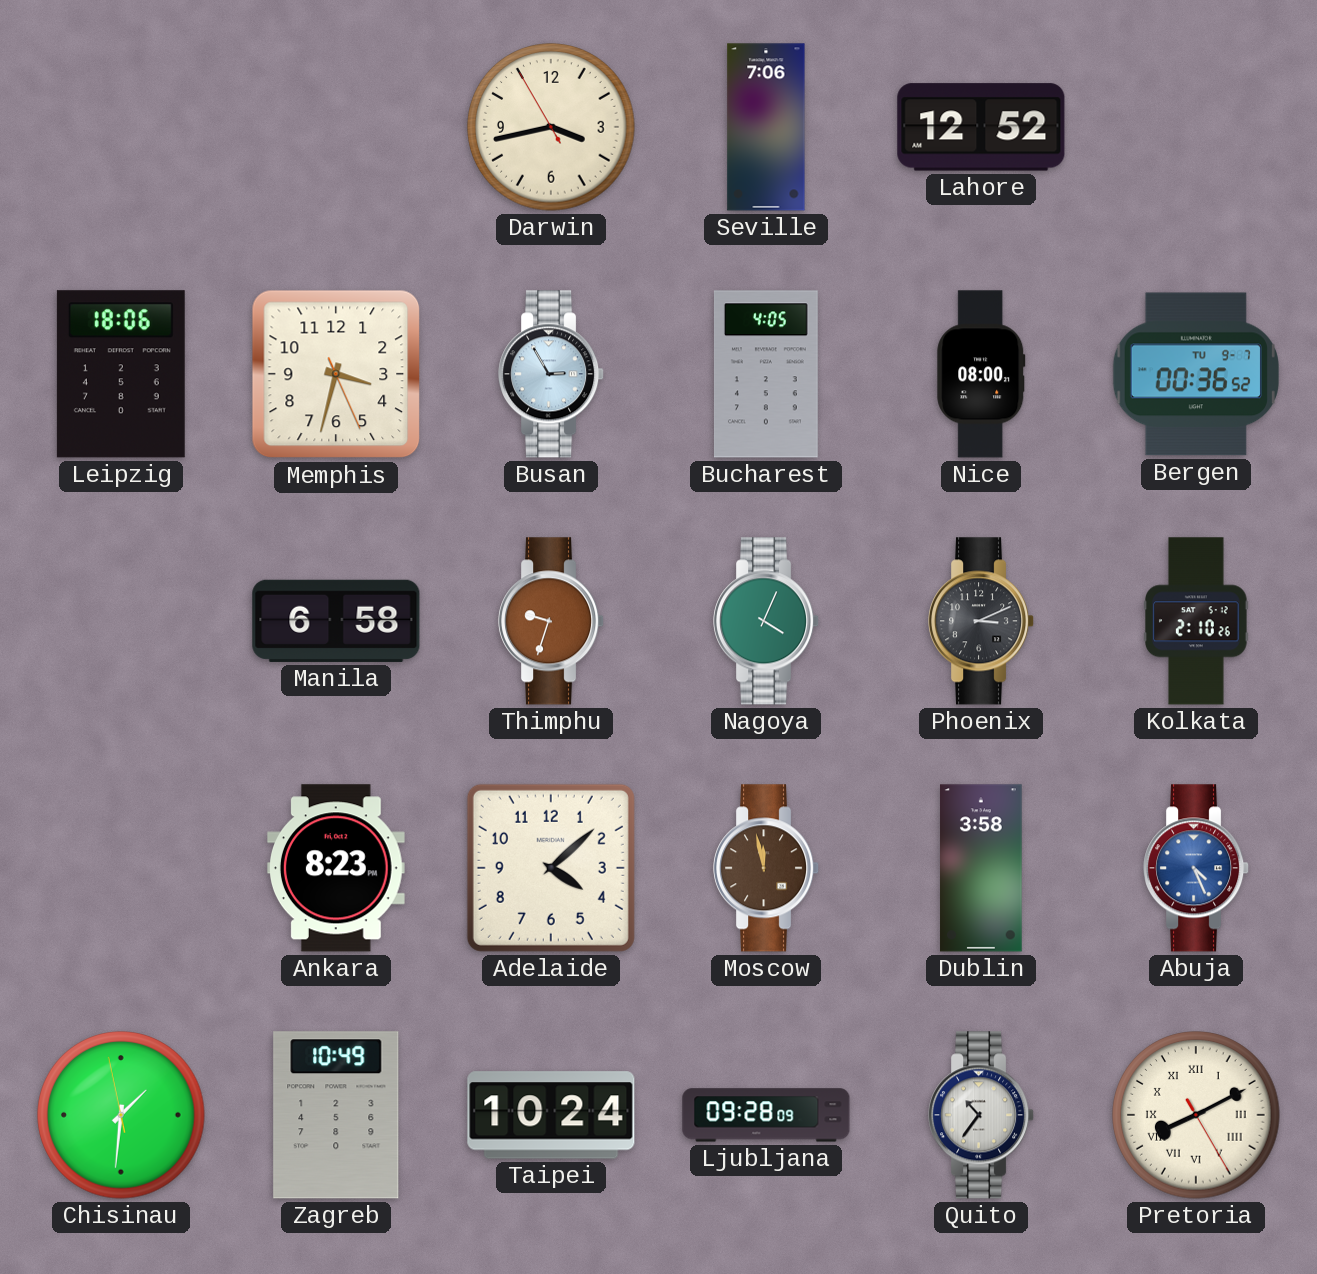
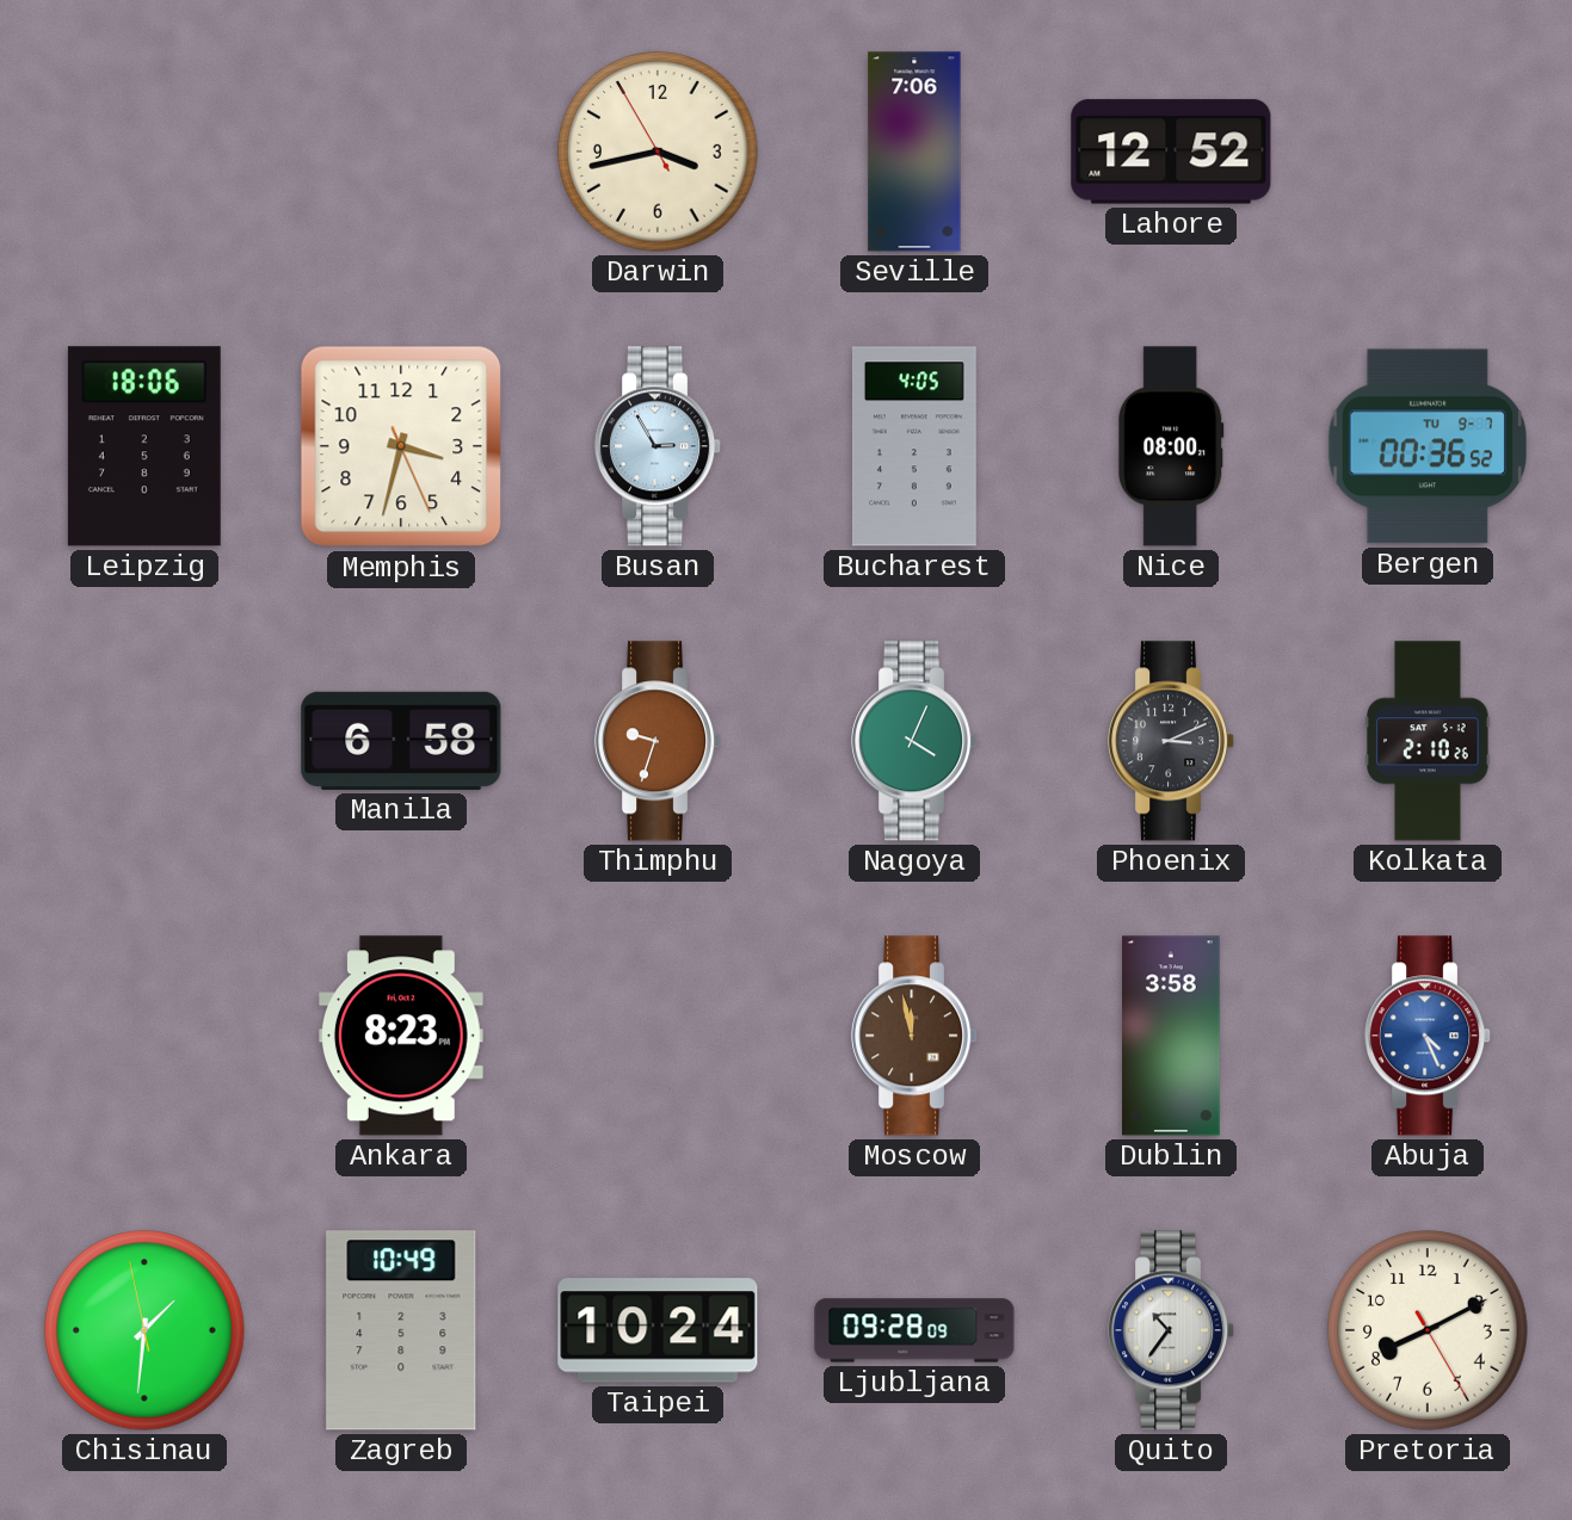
Adelaide: 4:08 -> none (551, 868)
Pretoria numerals: Roman -> Arabic (1428, 1330)
